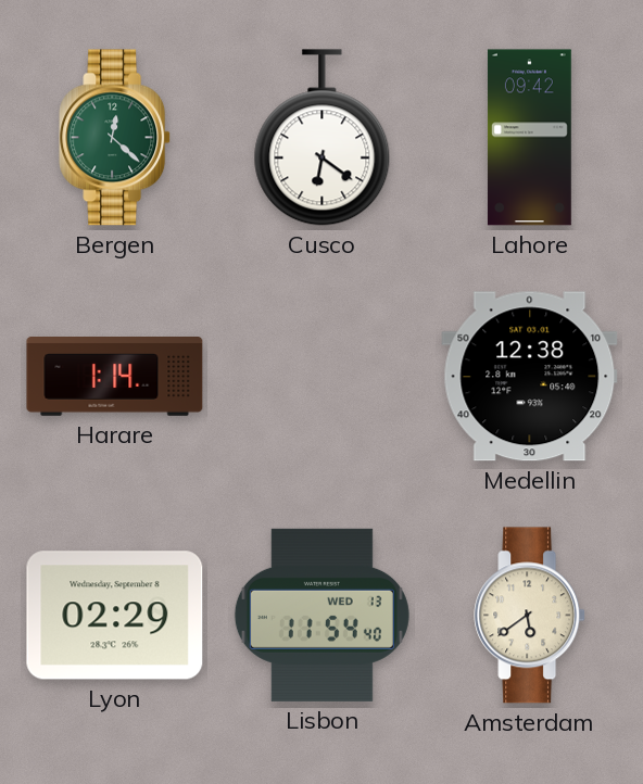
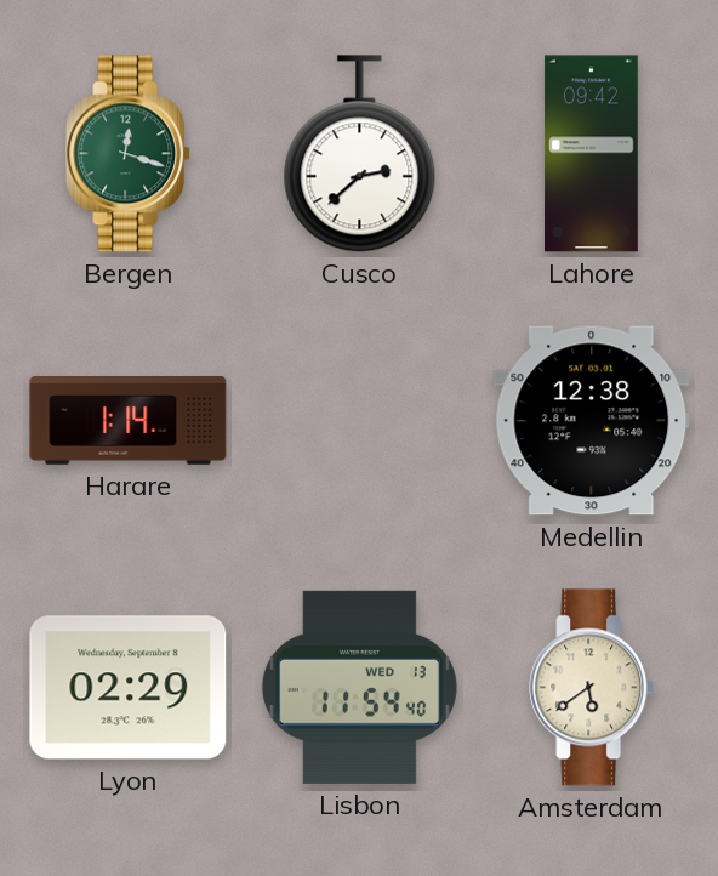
Bergen: 12:22 -> 12:18 (129, 154)
Cusco: 6:21 -> 2:38 (360, 154)
